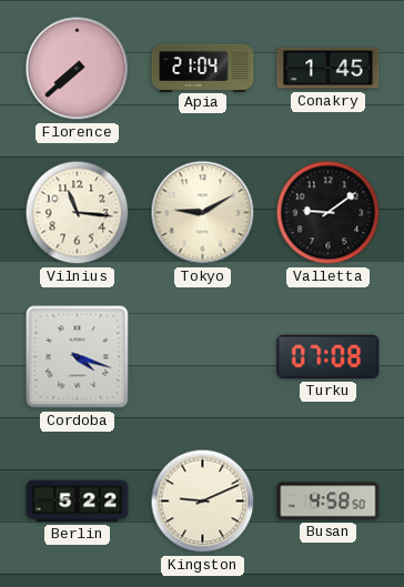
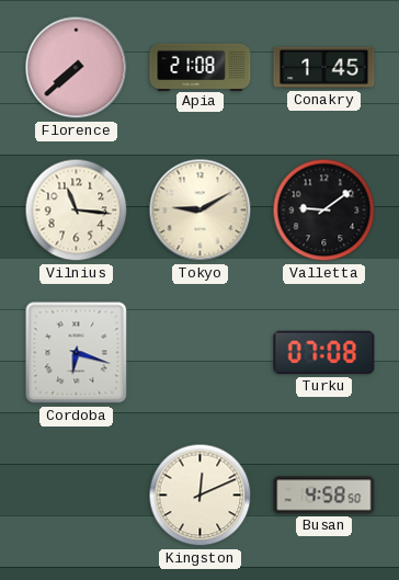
Apia: 21:04 -> 21:08 (201, 67)
Cordoba: 4:18 -> 6:18 (77, 353)
Berlin: 5:22 -> none (78, 502)
Kingston: 9:11 -> 12:11 (201, 496)
